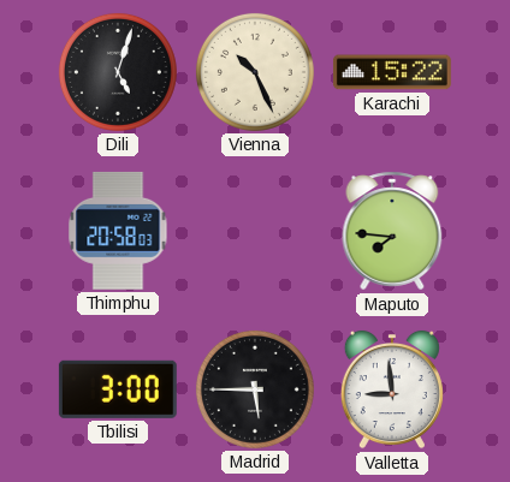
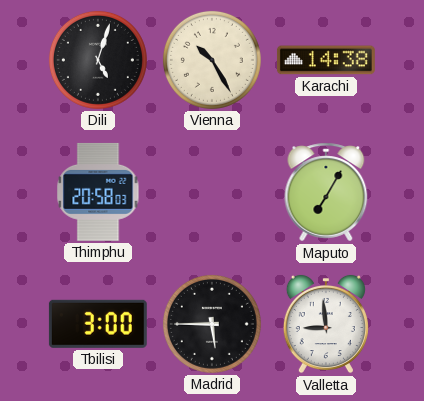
Vienna: 10:26 -> 10:25 (212, 60)
Karachi: 15:22 -> 14:38 (326, 60)
Maputo: 7:46 -> 7:05 (326, 192)
